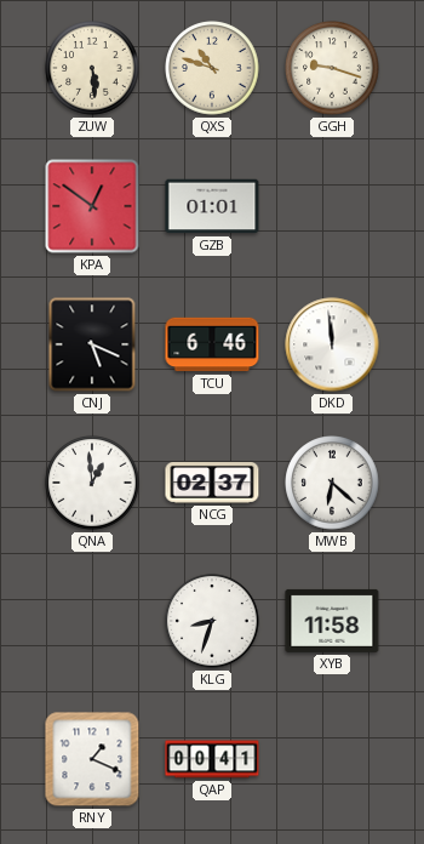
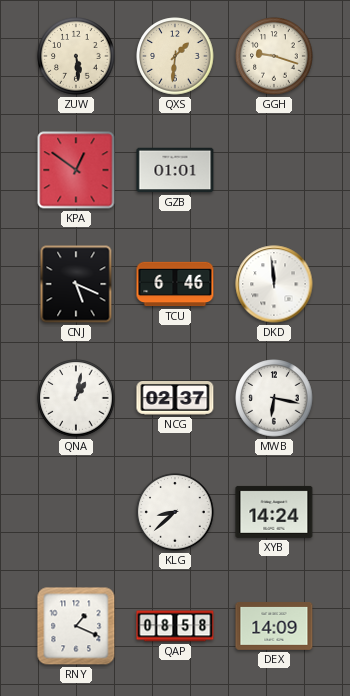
QXS: 10:48 -> 1:31 (175, 56)
QNA: 12:59 -> 1:02 (76, 398)
MWB: 6:22 -> 6:17 (274, 398)
KLG: 8:33 -> 8:38 (175, 512)
XYB: 11:58 -> 14:24 (274, 512)
QAP: 00:41 -> 08:58 (175, 626)
DEX: none -> 14:09 (274, 627)
